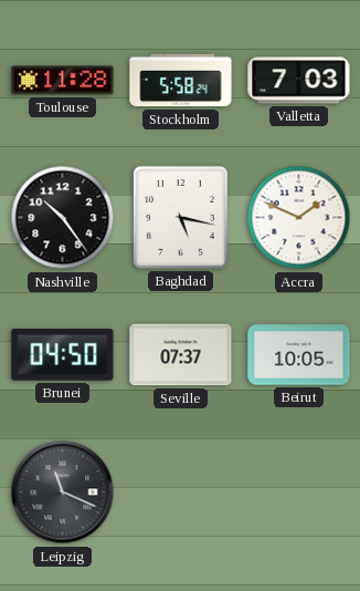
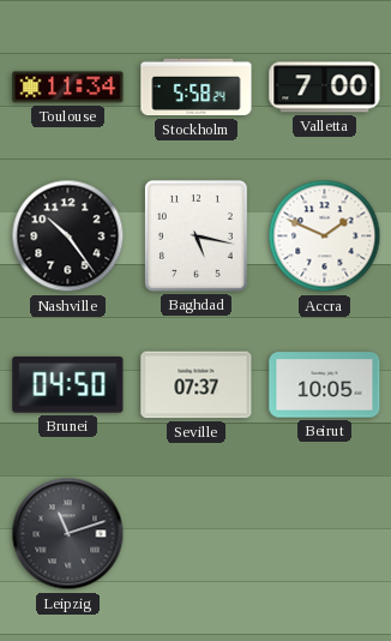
Toulouse: 11:28 -> 11:34 (68, 88)
Valletta: 7:03 -> 7:00 (325, 88)
Leipzig: 11:19 -> 11:12 (68, 534)
